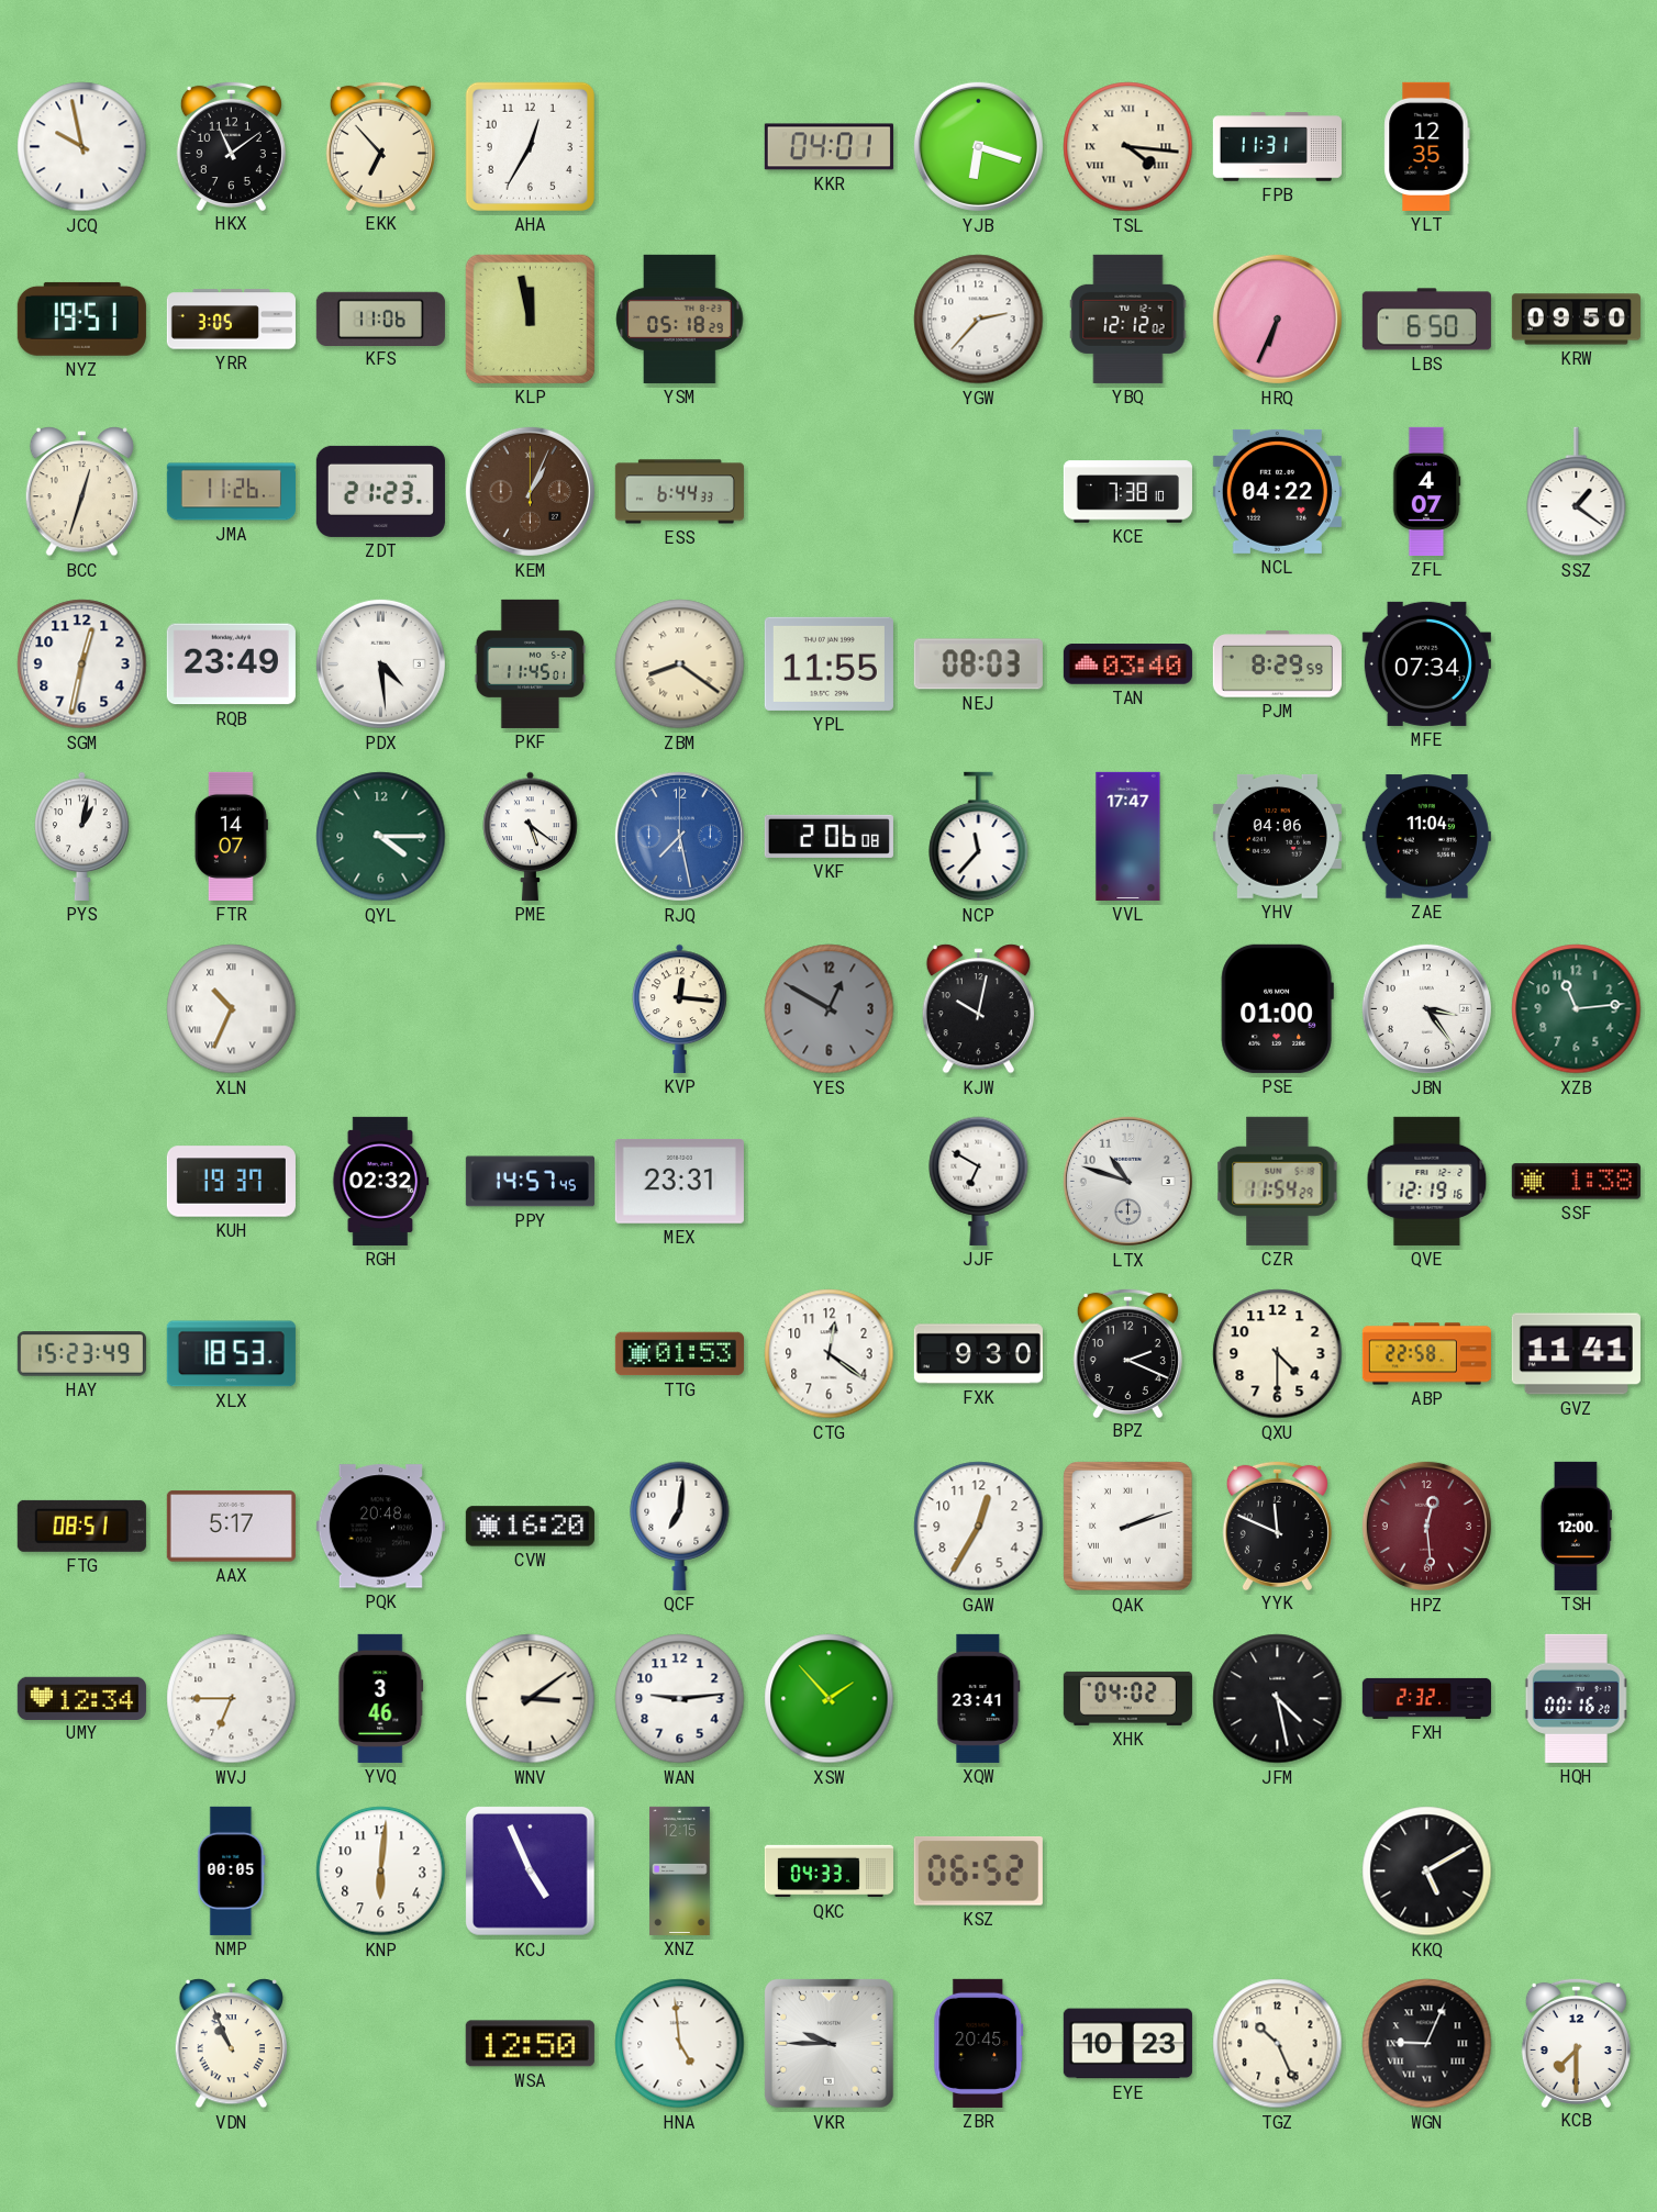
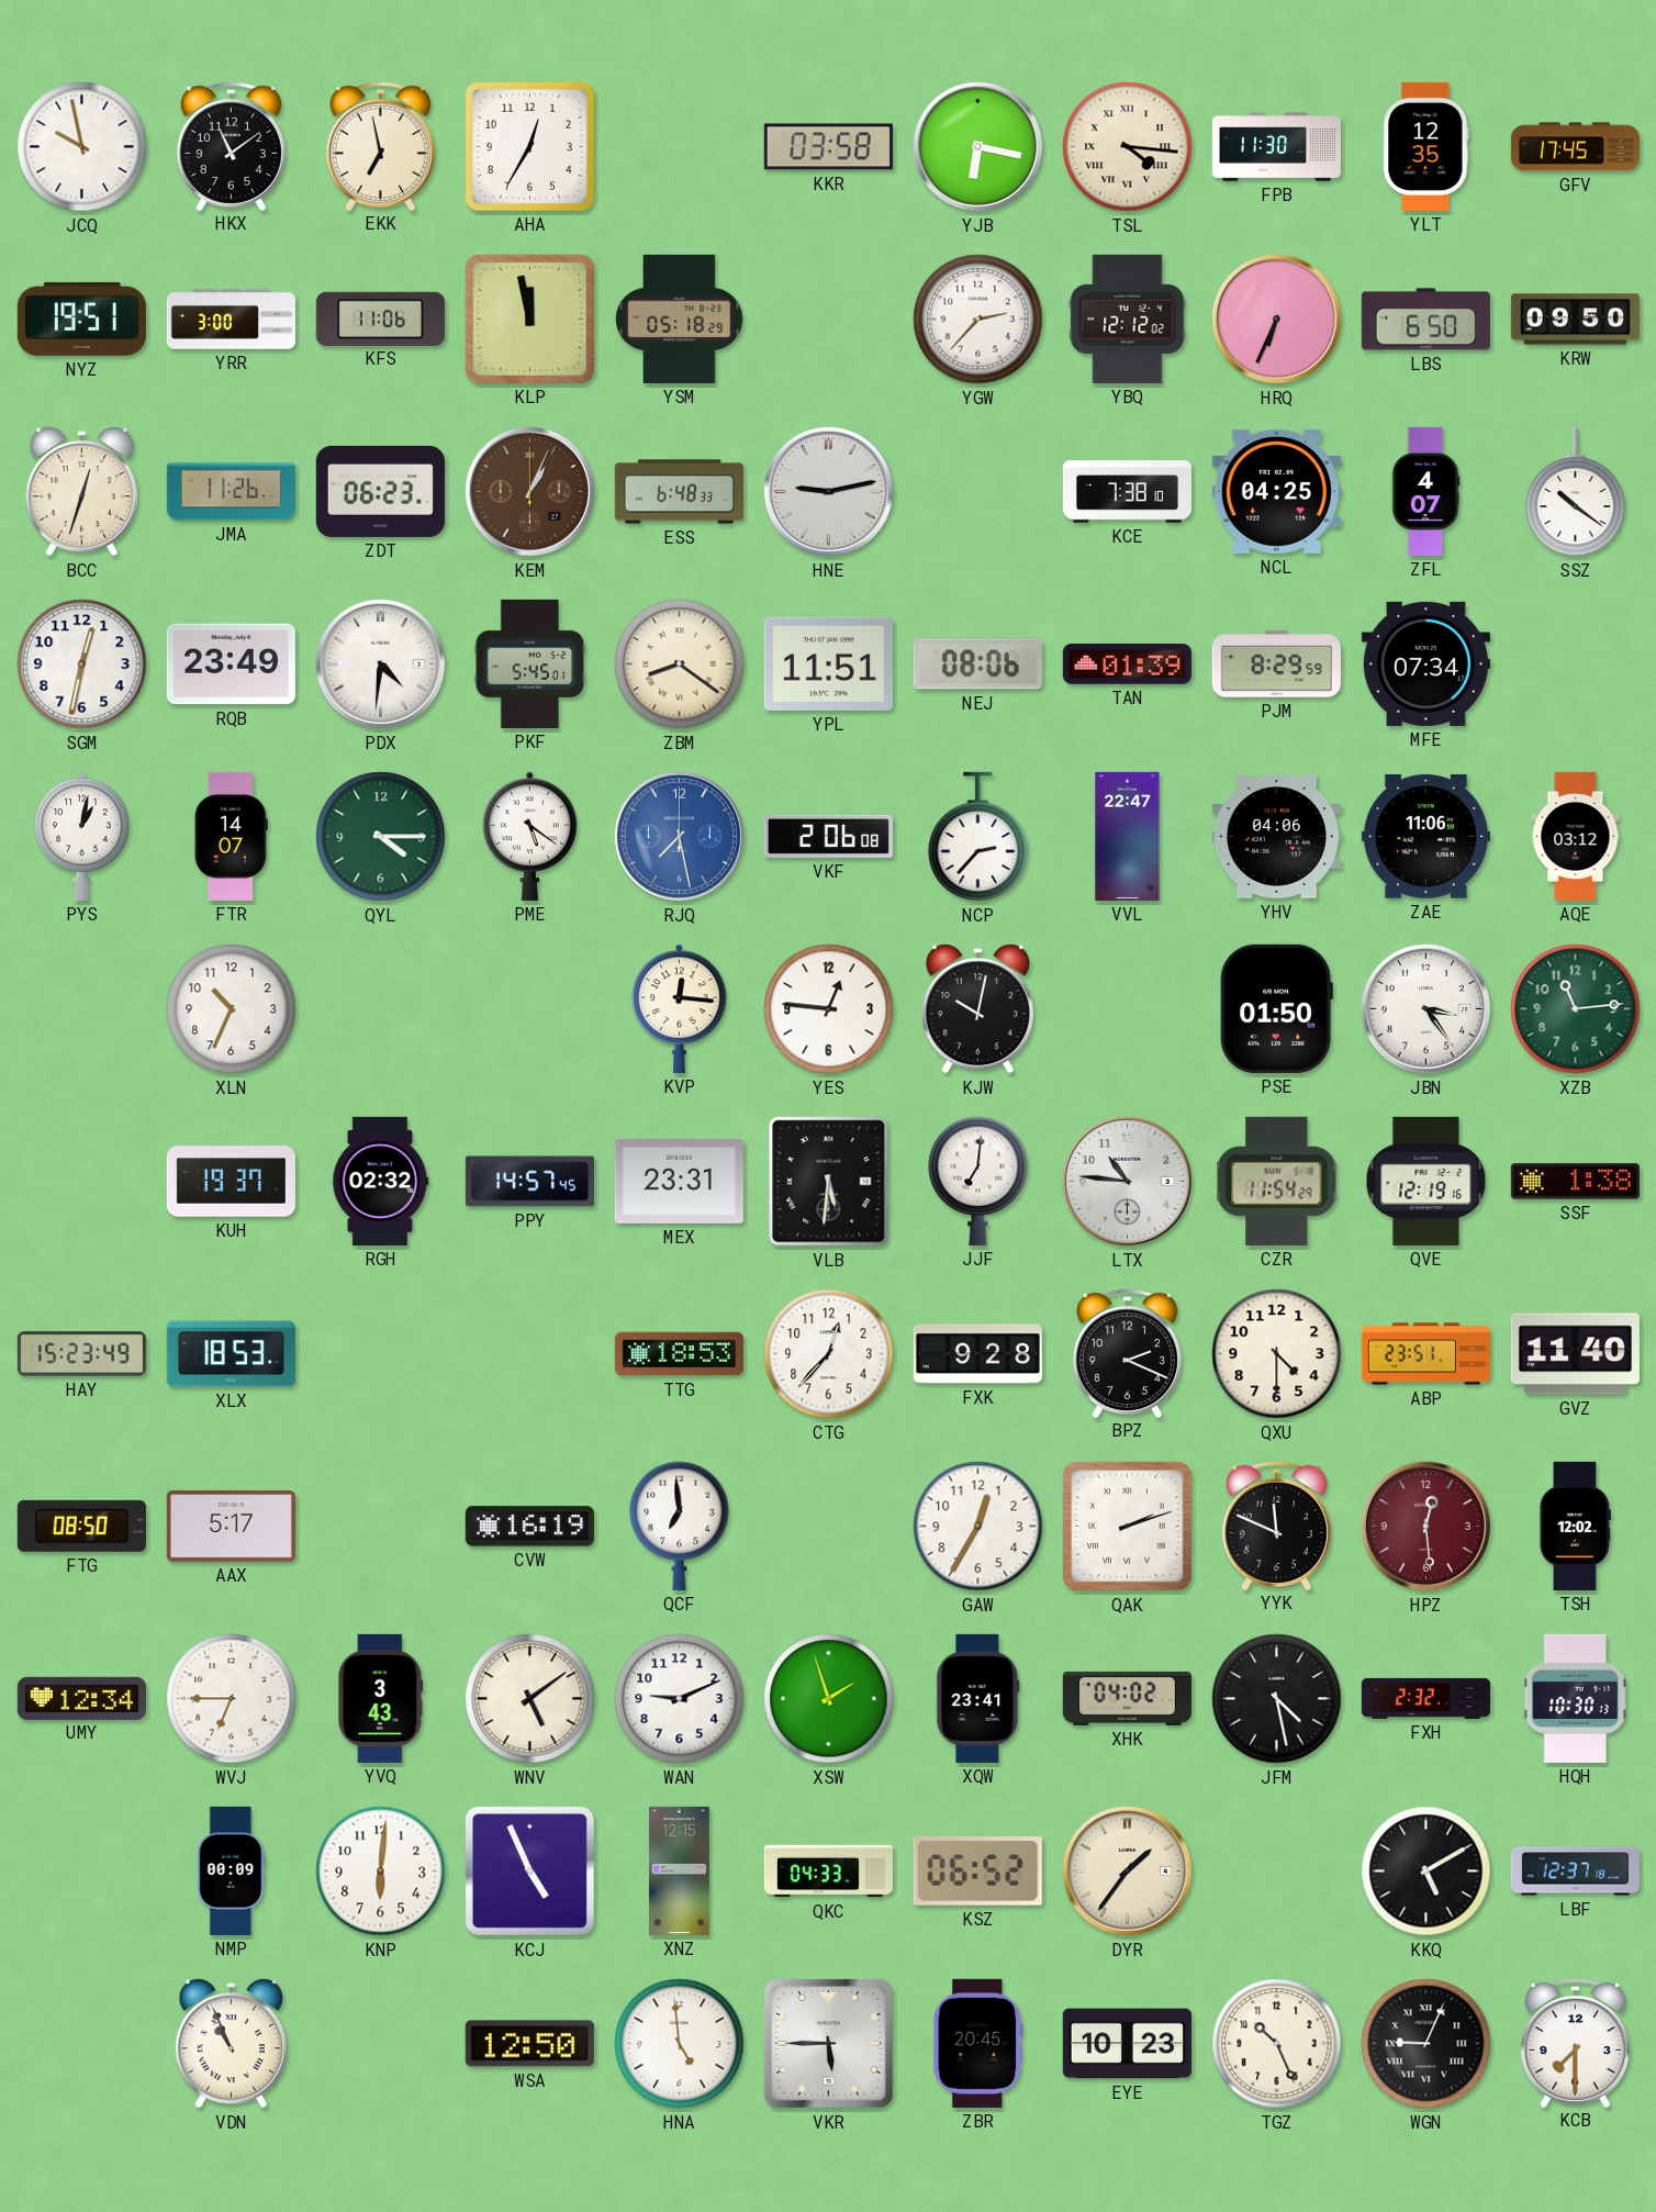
EKK: 6:53 -> 6:58 (380, 145)
KKR: 04:01 -> 03:58 (828, 147)
YJB: 6:18 -> 6:17 (977, 146)
FPB: 11:31 -> 11:30 (1276, 147)
GFV: none -> 17:45 (1575, 147)
YRR: 3:05 -> 3:00 (231, 320)
ZDT: 21:23 -> 06:23 (380, 491)
ESS: 6:44 -> 6:48 (679, 492)
HNE: none -> 9:13 (828, 491)
NCL: 04:22 -> 04:25 (1276, 491)
SSZ: 1:21 -> 10:21 (1576, 492)
PDX: 4:29 -> 4:31 (380, 663)
PKF: 11:45 -> 5:45 (529, 663)
YPL: 11:55 -> 11:51 (828, 663)
NEJ: 08:03 -> 08:06 (977, 664)
TAN: 03:40 -> 01:39 (1127, 664)
NCP: 11:37 -> 2:37 (978, 837)
VVL: 17:47 -> 22:47 (1128, 836)
ZAE: 11:04 -> 11:06 (1425, 837)
AQE: none -> 03:12 (1576, 836)
XLN numerals: Roman -> Arabic (232, 1009)
YES: 12:50 -> 12:46 (829, 1009)
YES dial: grey -> white (829, 1009)
PSE: 01:00 -> 01:50 (1276, 1008)
VLB: none -> 5:31 (829, 1182)
JJF: 6:50 -> 7:01 (978, 1181)
LTX: 10:48 -> 10:46 (1127, 1181)
TTG: 01:53 -> 18:53 (679, 1354)
CTG: 12:21 -> 12:37 (829, 1354)
FXK: 9:30 -> 9:28 (977, 1354)
ABP: 22:58 -> 23:51 (1425, 1354)
GVZ: 11:41 -> 11:40 (1575, 1354)
FTG: 08:51 -> 08:50 (81, 1526)
PQK: 20:48 -> none (380, 1527)
CVW: 16:20 -> 16:19 (529, 1527)
QCF: 7:01 -> 6:59 (680, 1526)
TSH: 12:00 -> 12:02 (1575, 1526)
YVQ: 3:46 -> 3:43 (381, 1698)
WNV: 3:09 -> 5:09 (530, 1699)
WAN: 9:14 -> 9:11 (680, 1699)
XSW: 1:53 -> 1:57 (829, 1699)
HQH: 00:16 -> 10:30 (1576, 1698)
NMP: 00:05 -> 00:09 (232, 1870)
DYR: none -> 1:36 (1127, 1870)
LBF: none -> 12:37 (1575, 1872)
VKR: 9:45 -> 5:45 (828, 2043)
